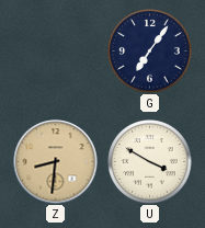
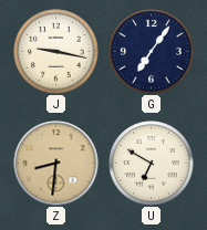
J: none -> 9:17 (56, 52)
U: 3:50 -> 6:50 (152, 164)
